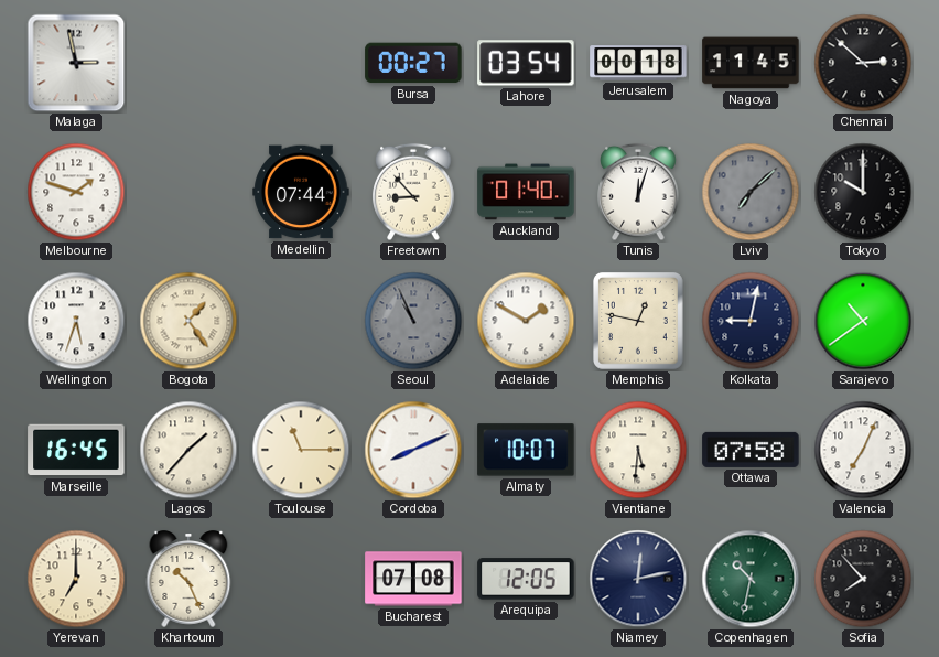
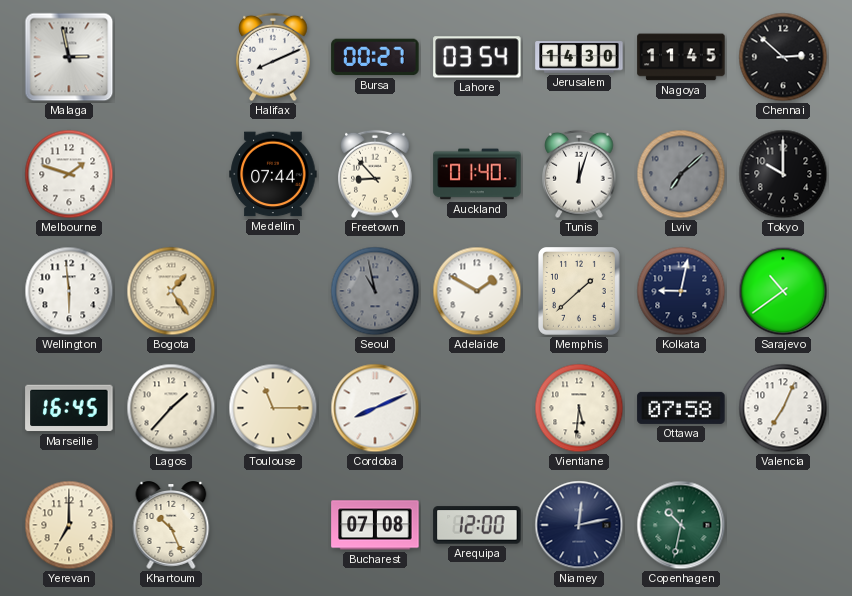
Halifax: none -> 8:11 (273, 57)
Jerusalem: 00:18 -> 14:30 (579, 57)
Wellington: 5:33 -> 5:59 (69, 291)
Seoul: 10:56 -> 10:58 (375, 291)
Memphis: 12:47 -> 1:38 (580, 292)
Almaty: 10:07 -> none (526, 450)
Arequipa: 12:05 -> 12:00 (477, 525)
Sofia: 7:53 -> none (863, 579)
